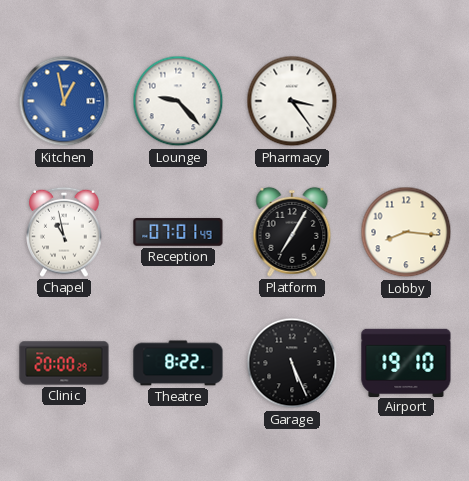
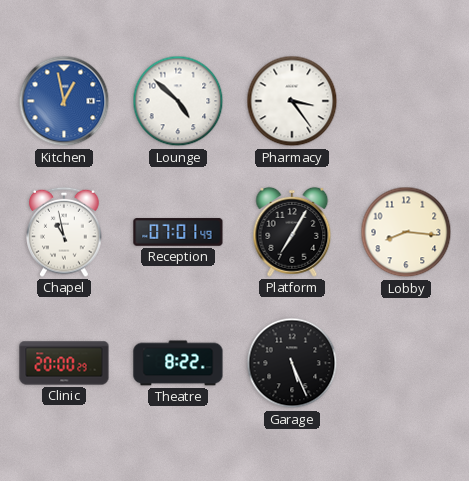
Lounge: 9:23 -> 4:52 (178, 101)
Airport: 19:10 -> none (406, 362)
